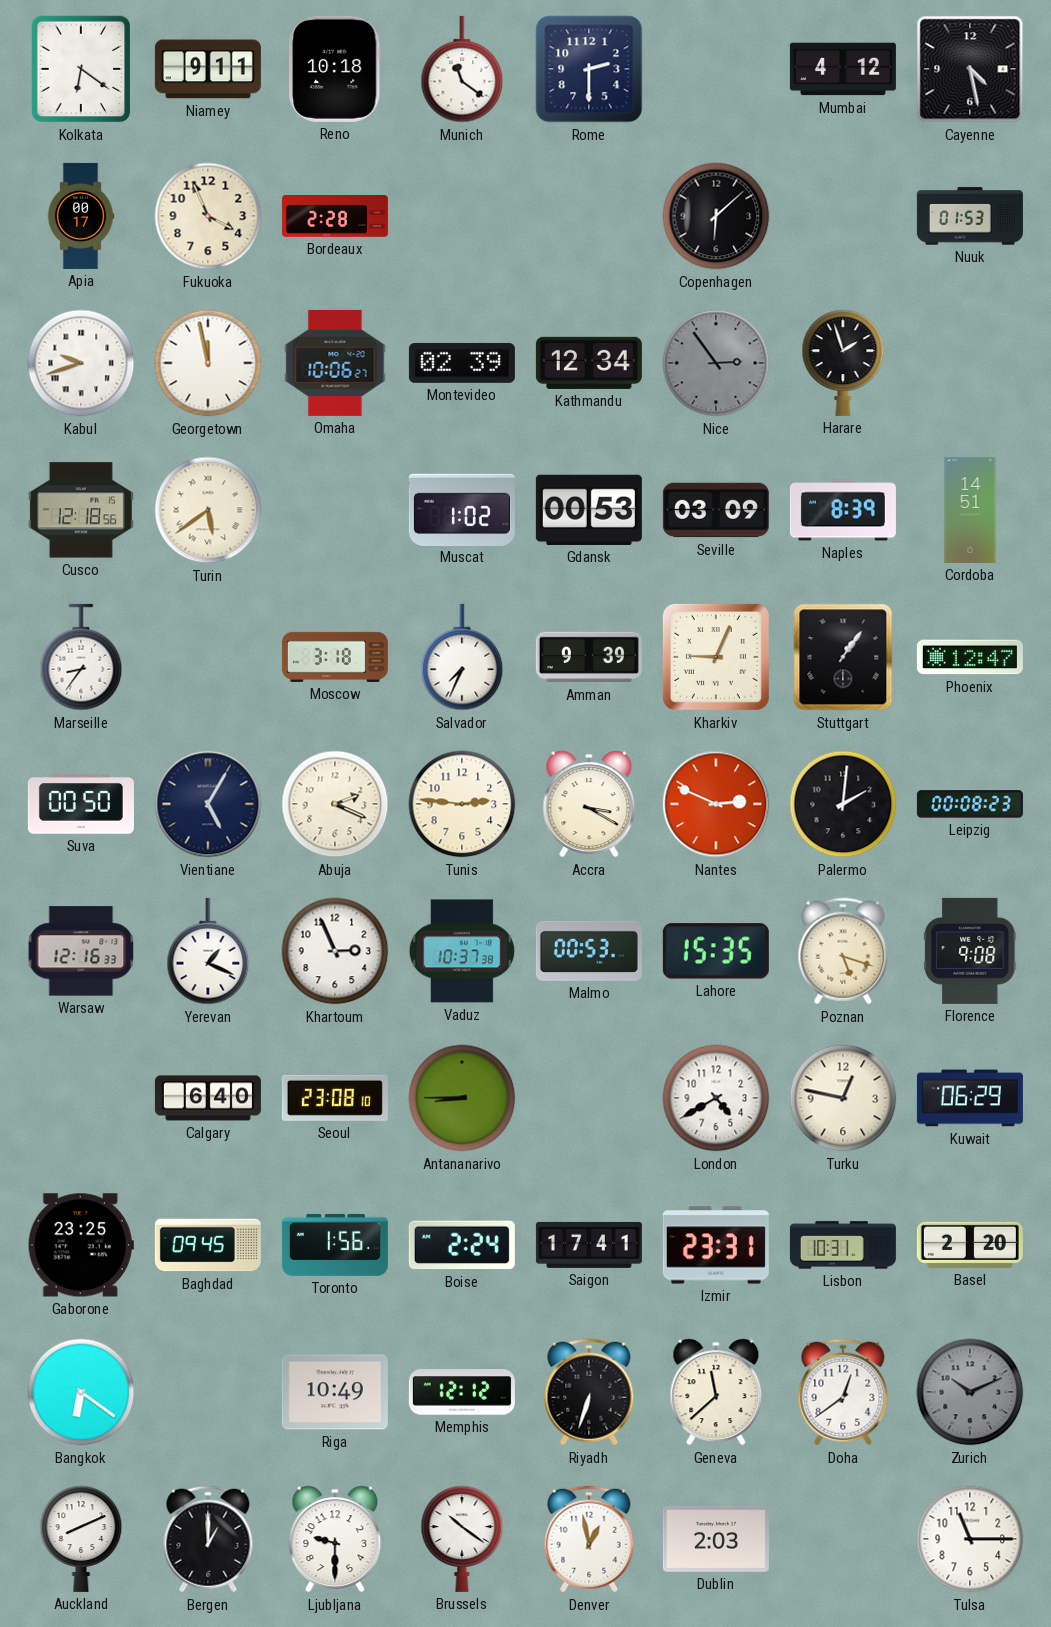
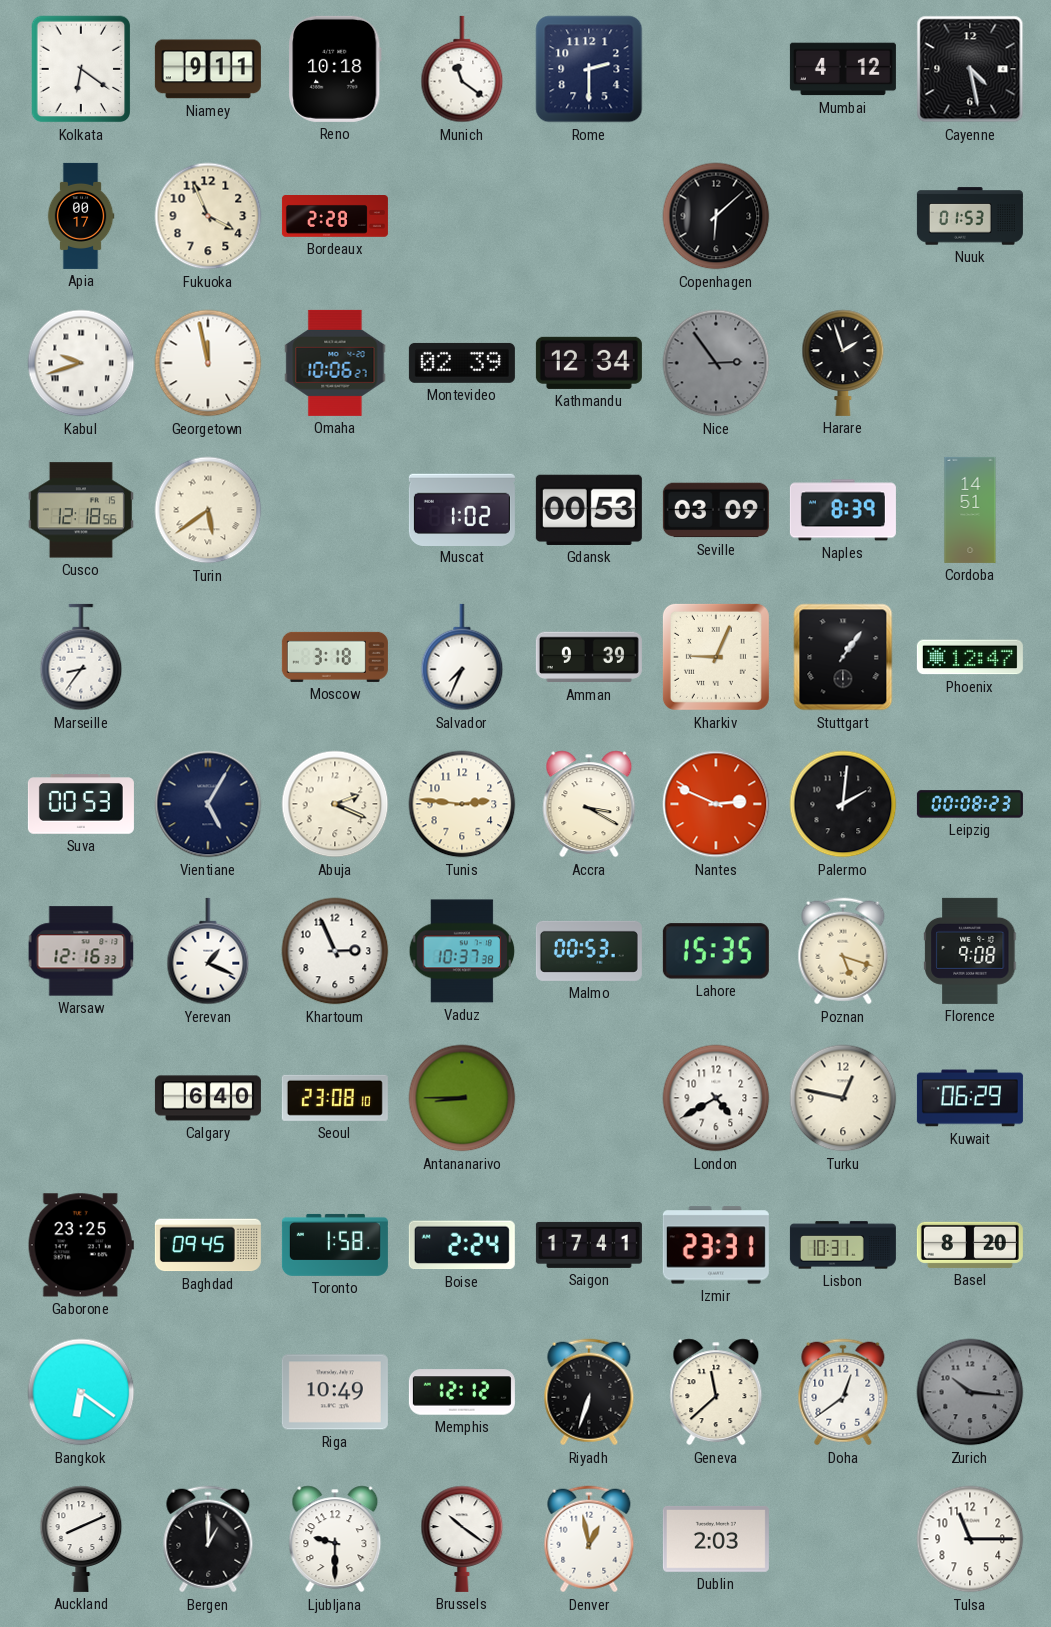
Suva: 00:50 -> 00:53 (81, 804)
Toronto: 1:56 -> 1:58 (335, 1245)
Basel: 2:20 -> 8:20 (970, 1245)
Zurich: 10:11 -> 10:16 (970, 1392)
